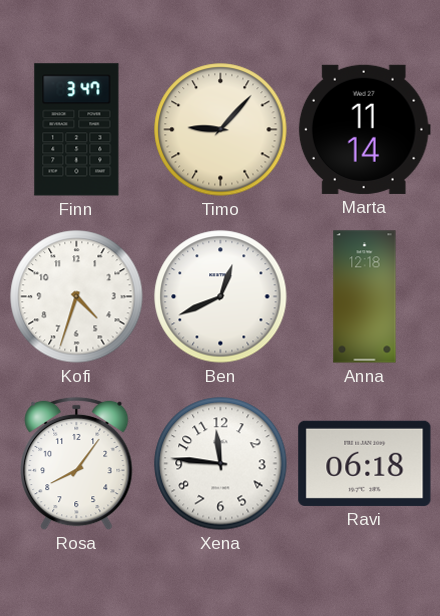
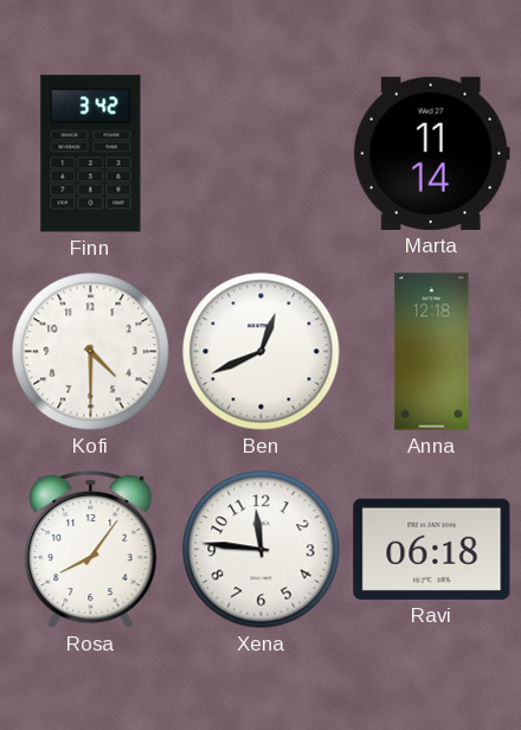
Finn: 3:47 -> 3:42 (91, 154)
Timo: 9:07 -> none (221, 130)
Kofi: 4:33 -> 4:30 (91, 352)
